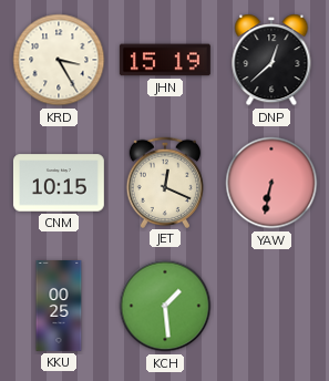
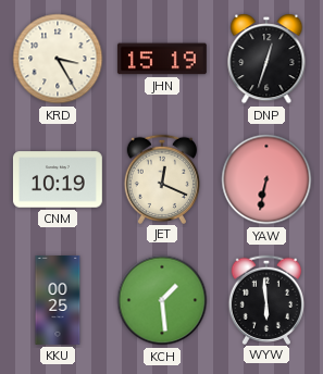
DNP: 12:38 -> 12:33 (266, 59)
CNM: 10:15 -> 10:19 (58, 179)
WYW: none -> 5:59 (265, 299)
